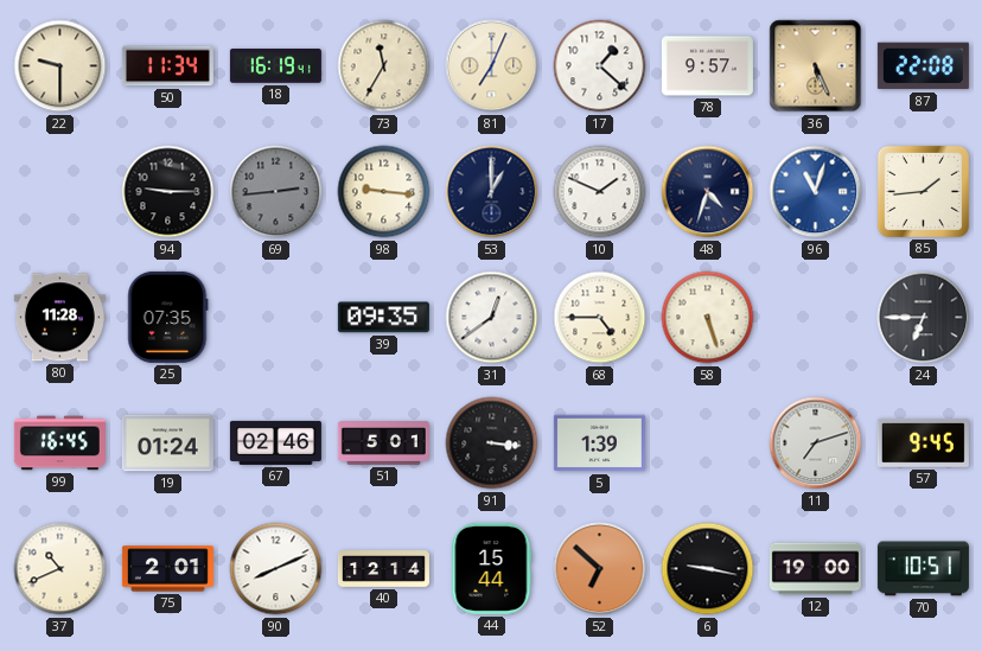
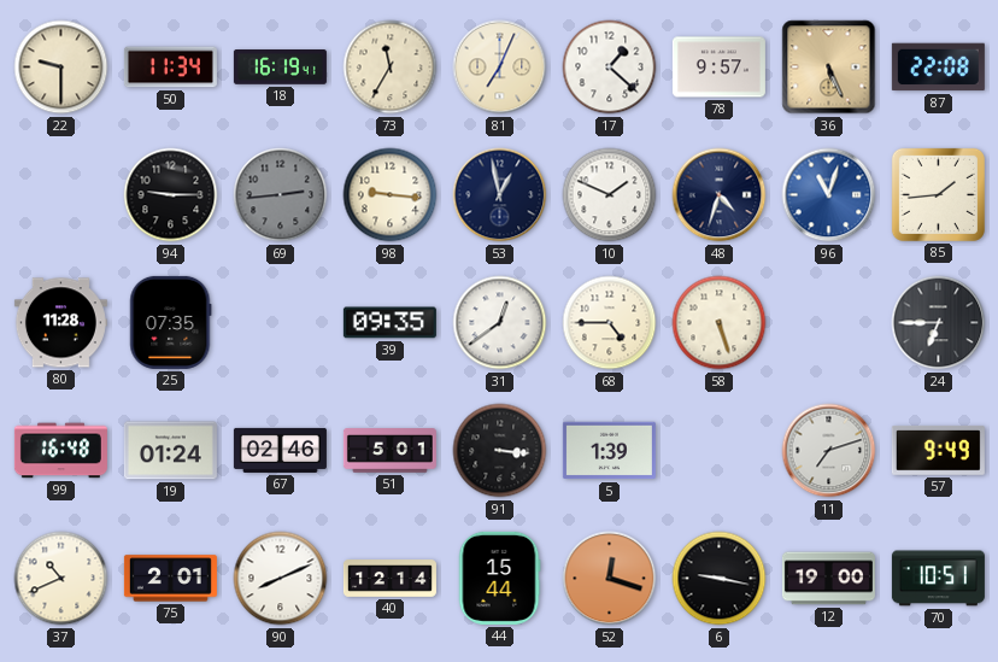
53: 1:00 -> 12:58 (500, 195)
99: 16:45 -> 16:48 (60, 451)
57: 9:45 -> 9:49 (938, 451)
52: 6:52 -> 12:18 (610, 579)
